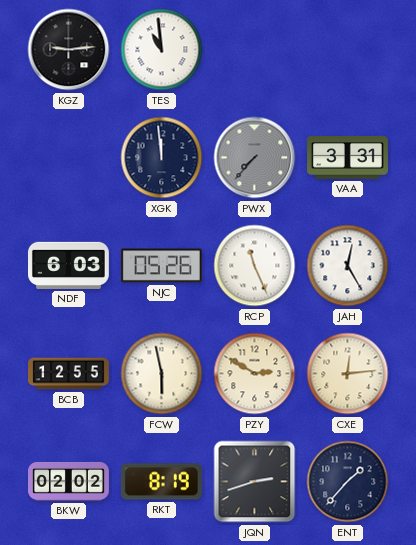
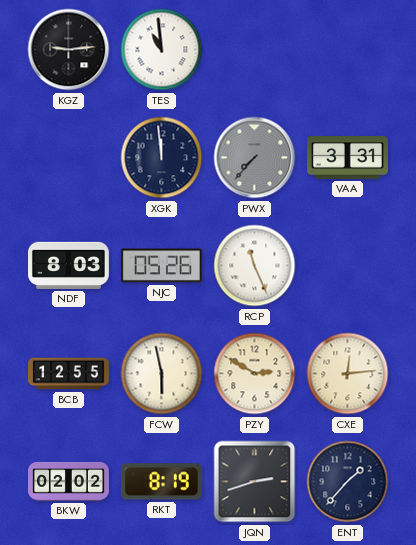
NDF: 6:03 -> 8:03 (69, 265)
JAH: 12:25 -> none (348, 266)
